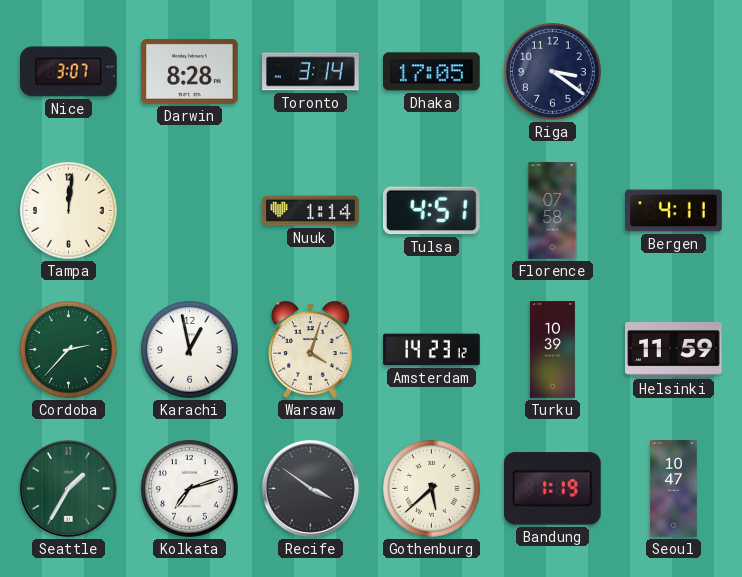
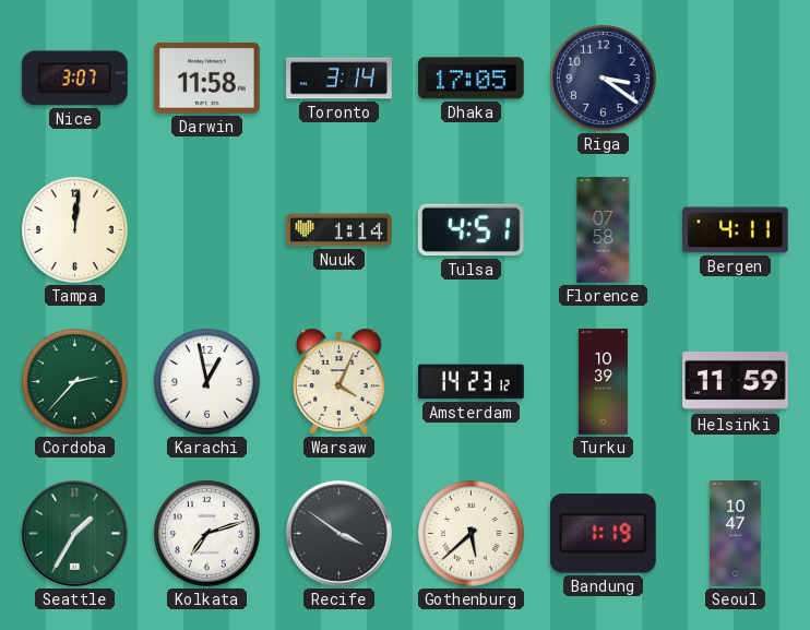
Darwin: 8:28 -> 11:58 (207, 78)
Warsaw: 4:03 -> 4:04 (340, 381)
